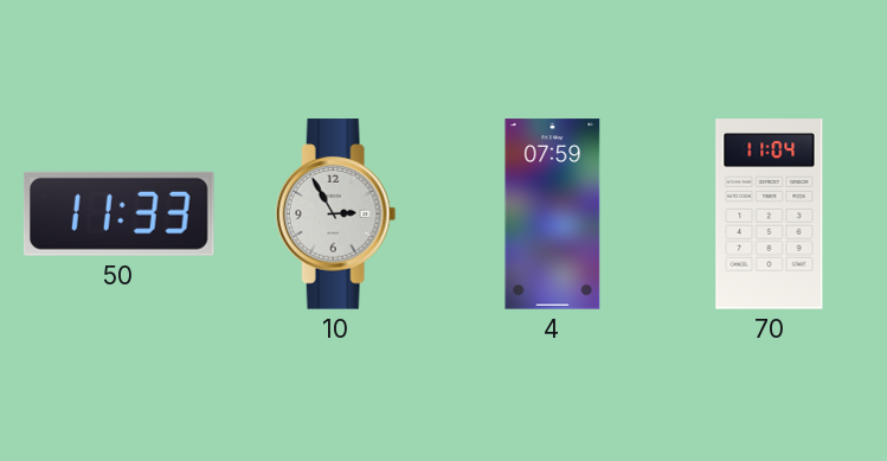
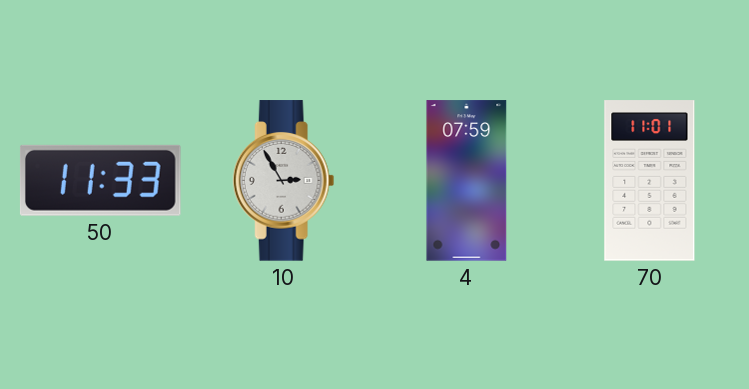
70: 11:04 -> 11:01 (650, 181)
